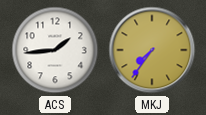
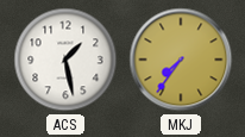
ACS: 1:44 -> 1:28 (65, 60)
